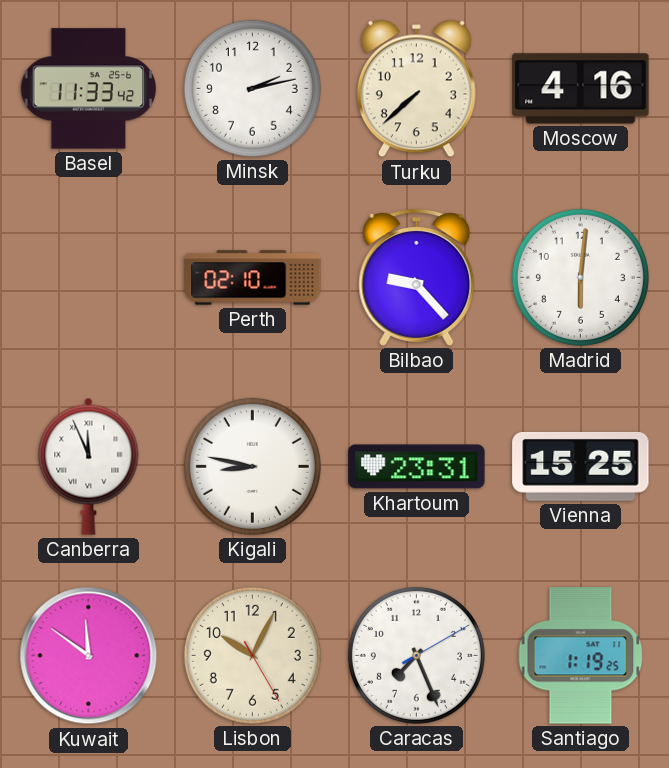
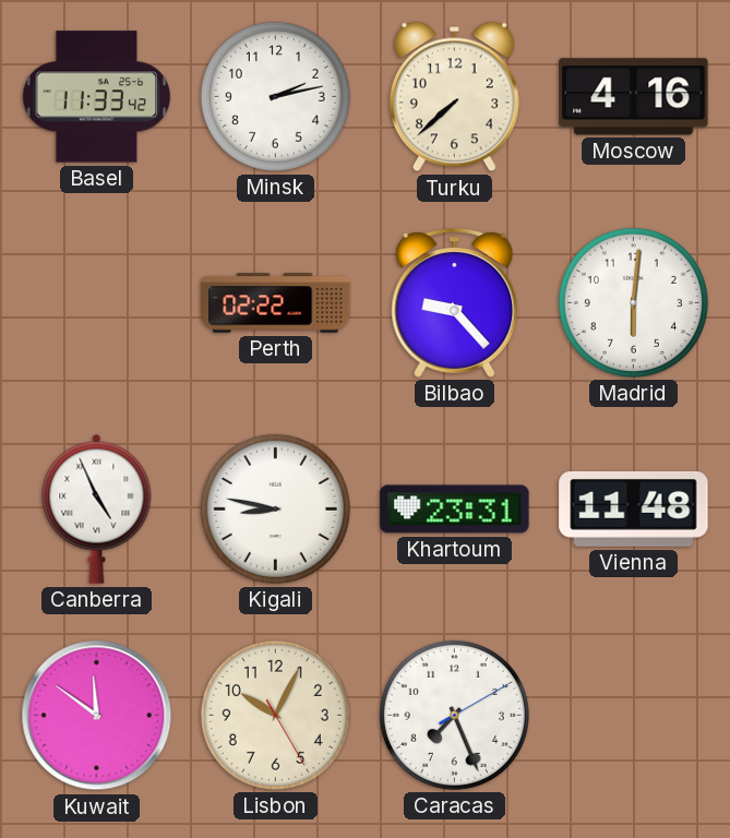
Perth: 02:10 -> 02:22 (276, 303)
Canberra: 11:56 -> 4:56 (97, 508)
Vienna: 15:25 -> 11:48 (634, 508)
Santiago: 1:19 -> none (581, 656)
